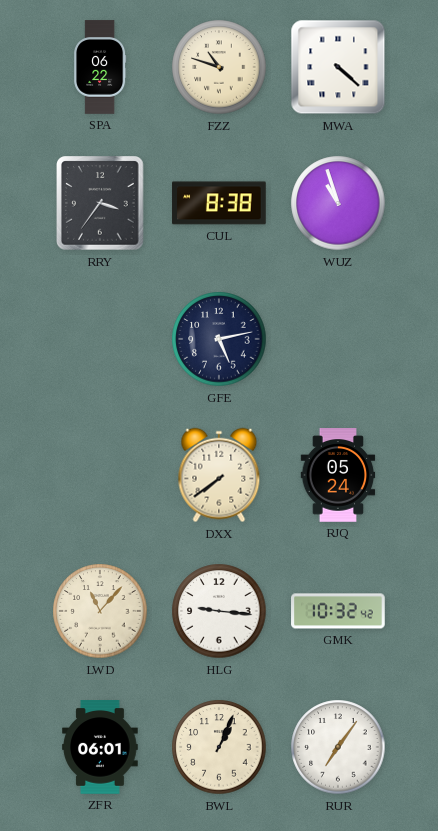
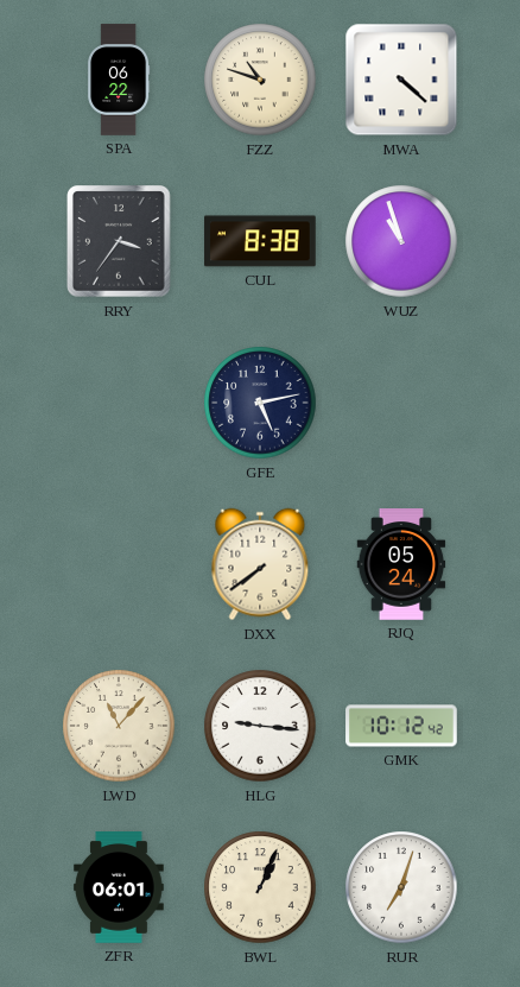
GMK: 10:32 -> 10:12 (401, 726)
RUR: 7:06 -> 7:03 (401, 887)
